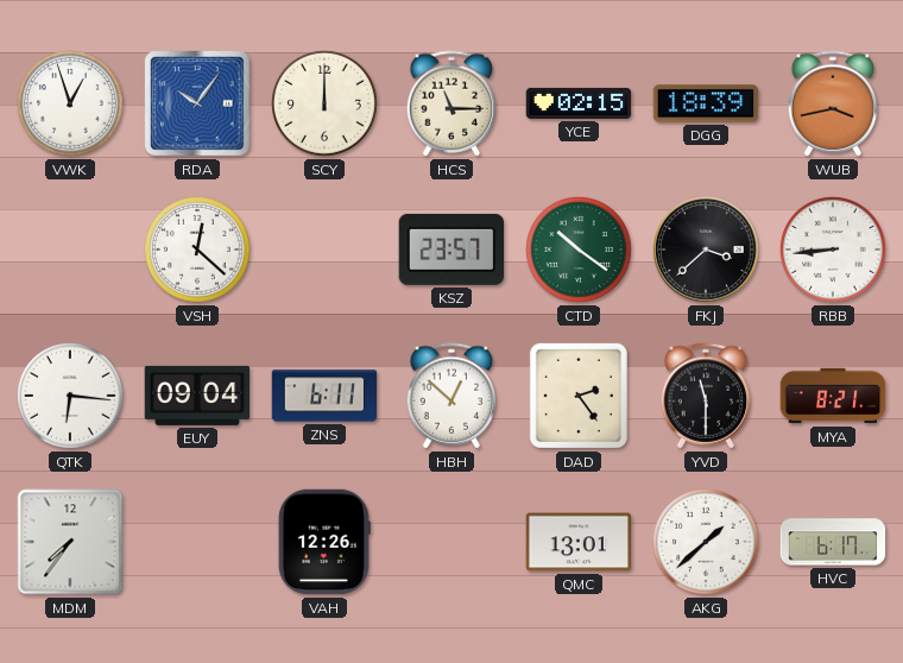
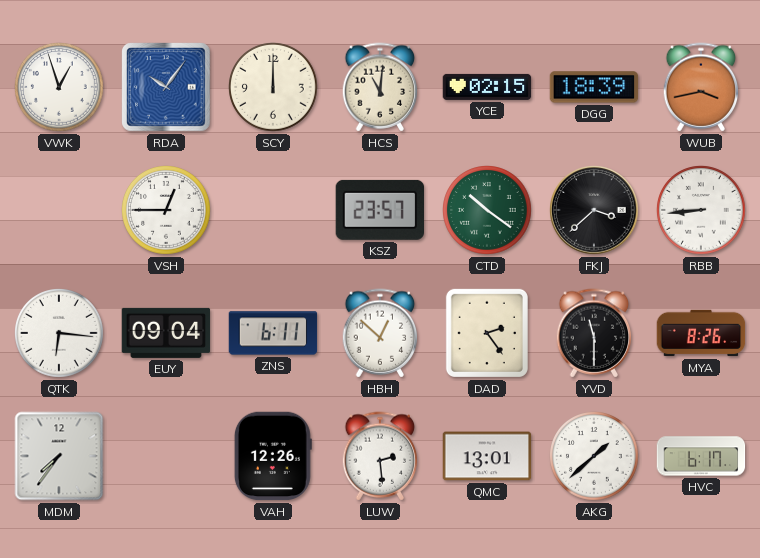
HCS: 11:15 -> 11:01 (380, 87)
VSH: 12:22 -> 12:45 (167, 211)
MYA: 8:21 -> 8:26 (701, 333)
LUW: none -> 2:29 (380, 456)
